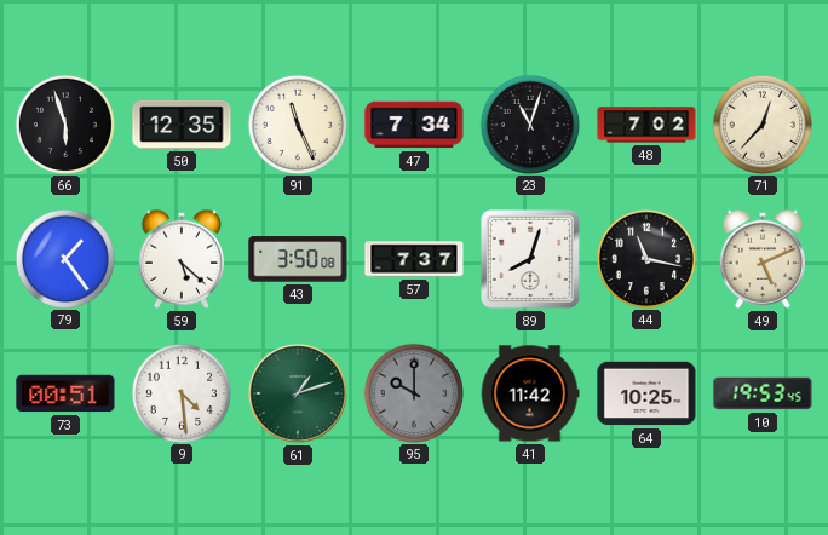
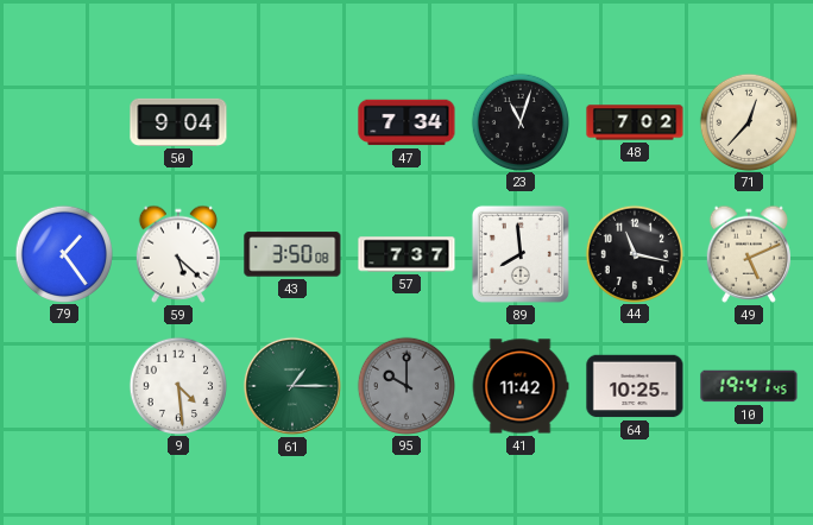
66: 5:57 -> none (64, 123)
50: 12:35 -> 9:04 (178, 122)
91: 11:26 -> none (297, 123)
89: 8:03 -> 7:59 (521, 254)
73: 00:51 -> none (65, 393)
61: 1:12 -> 1:15 (292, 386)
10: 19:53 -> 19:41 (749, 386)
